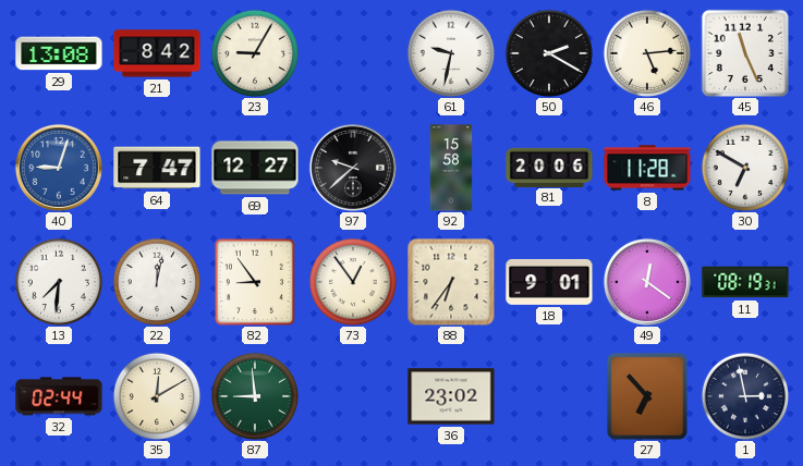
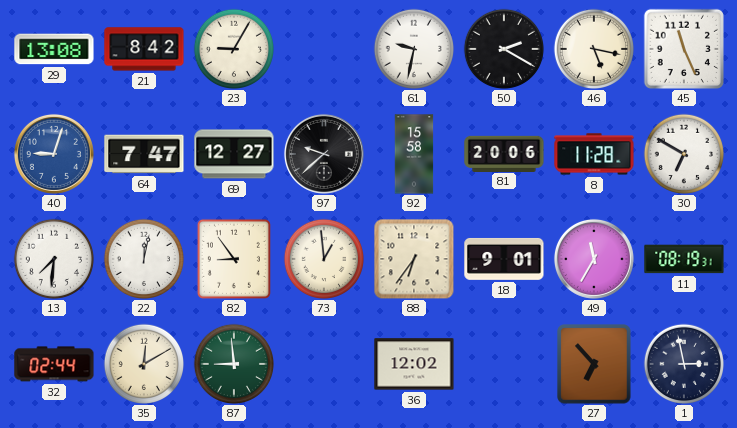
46: 5:14 -> 5:17 (593, 48)
73: 12:54 -> 12:59 (323, 258)
49: 12:21 -> 11:35 (594, 259)
36: 23:02 -> 12:02 (414, 364)
